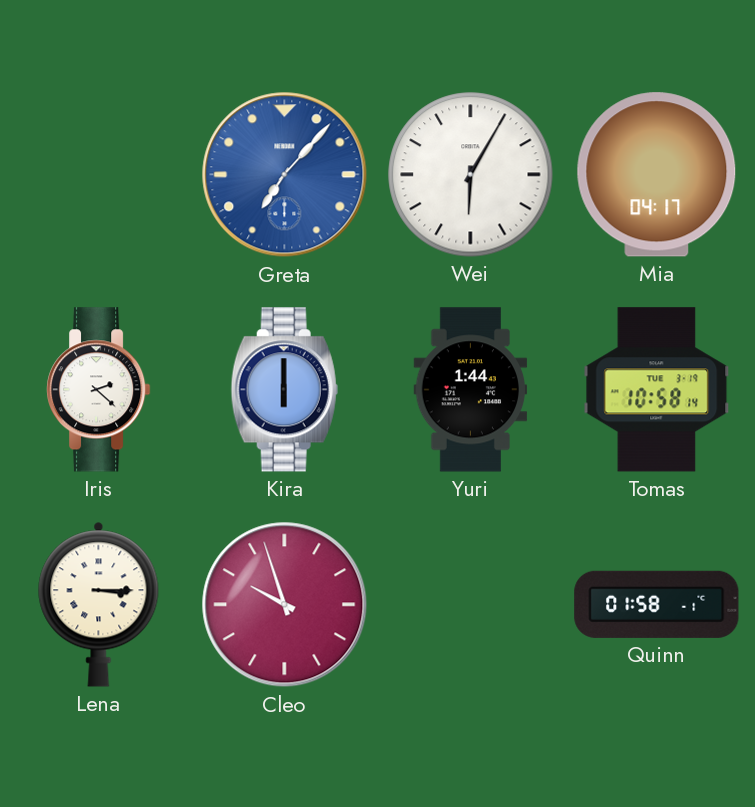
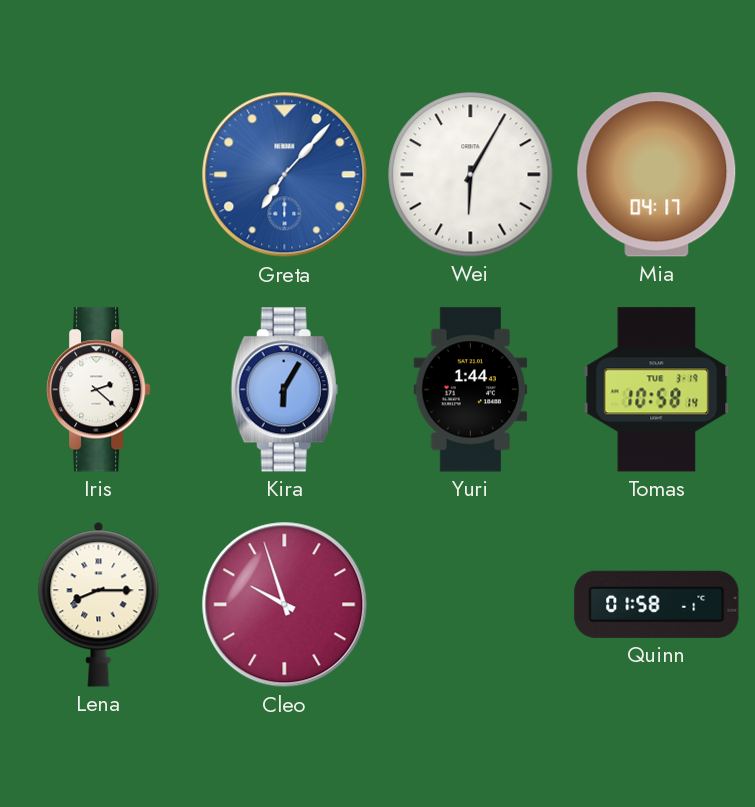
Kira: 6:00 -> 6:05 (284, 390)
Lena: 3:15 -> 8:15 (99, 604)
